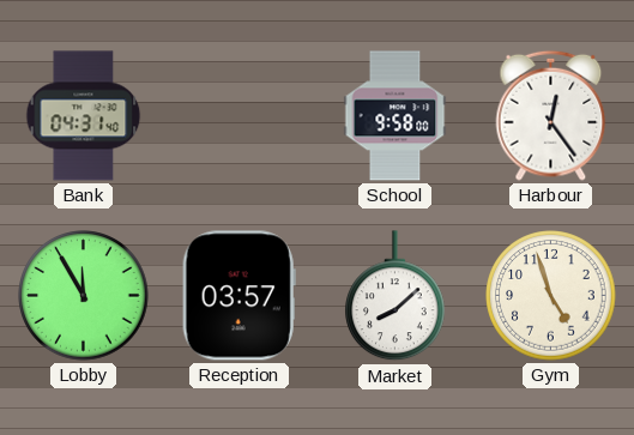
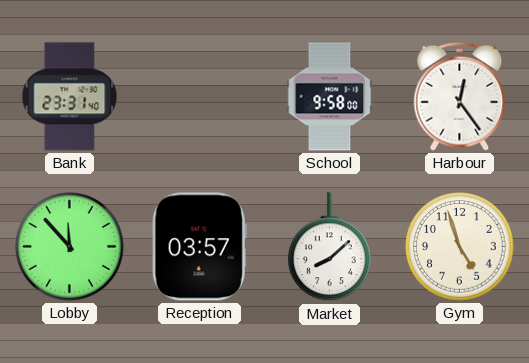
Bank: 04:31 -> 23:31 (70, 97)
Lobby: 11:55 -> 11:53 (70, 247)
